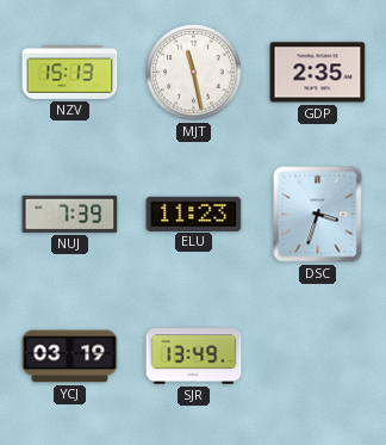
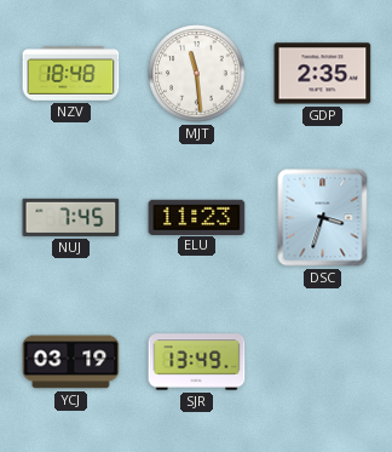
NZV: 15:13 -> 18:48 (71, 74)
MJT: 11:28 -> 11:29 (197, 74)
NUJ: 7:39 -> 7:45 (71, 217)
